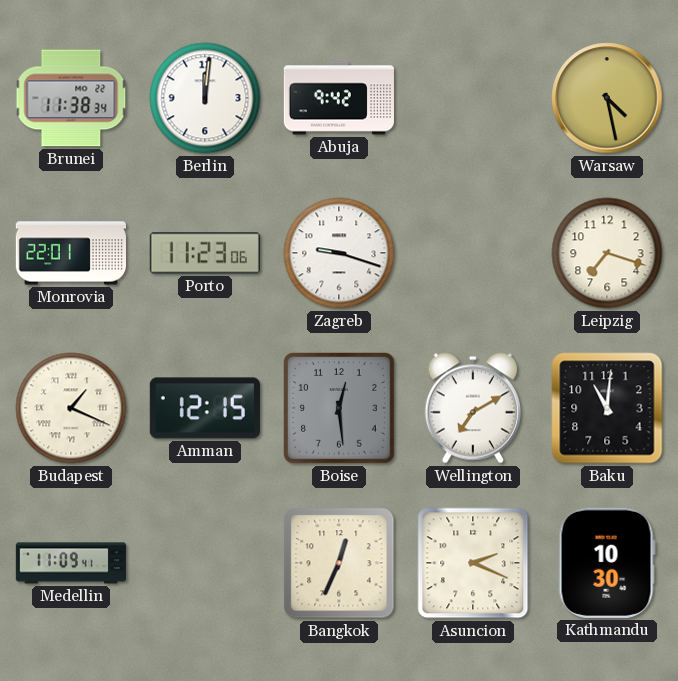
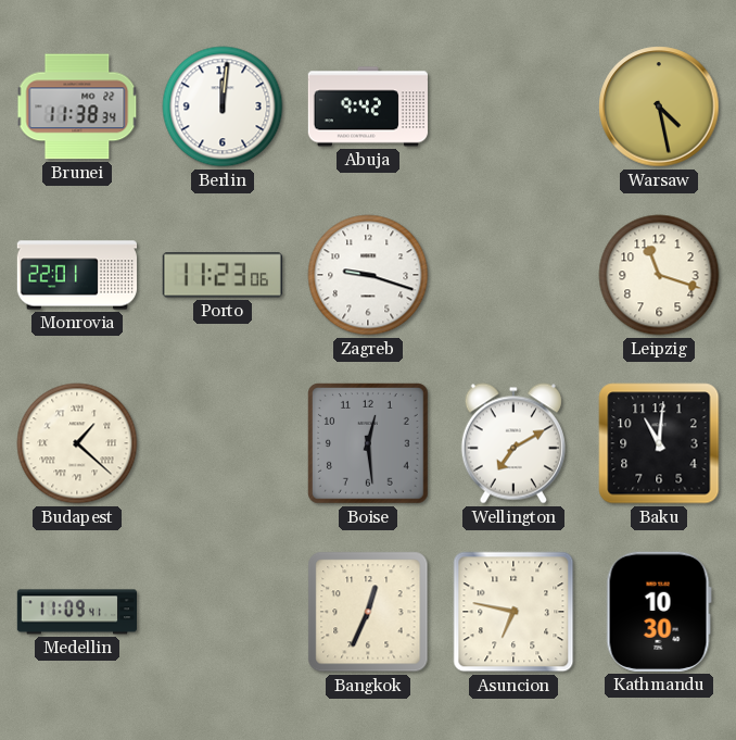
Leipzig: 7:18 -> 11:18 (659, 275)
Budapest: 1:19 -> 1:22 (77, 443)
Amman: 12:15 -> none (205, 408)
Asuncion: 2:19 -> 6:47 (513, 612)
